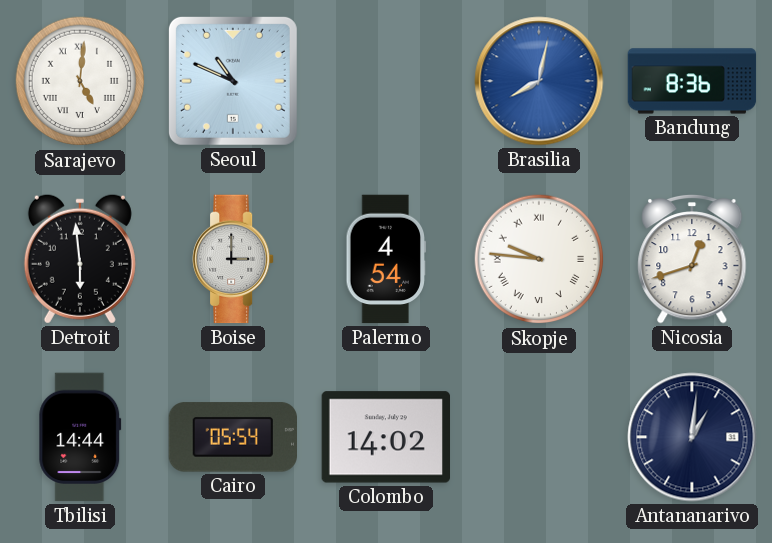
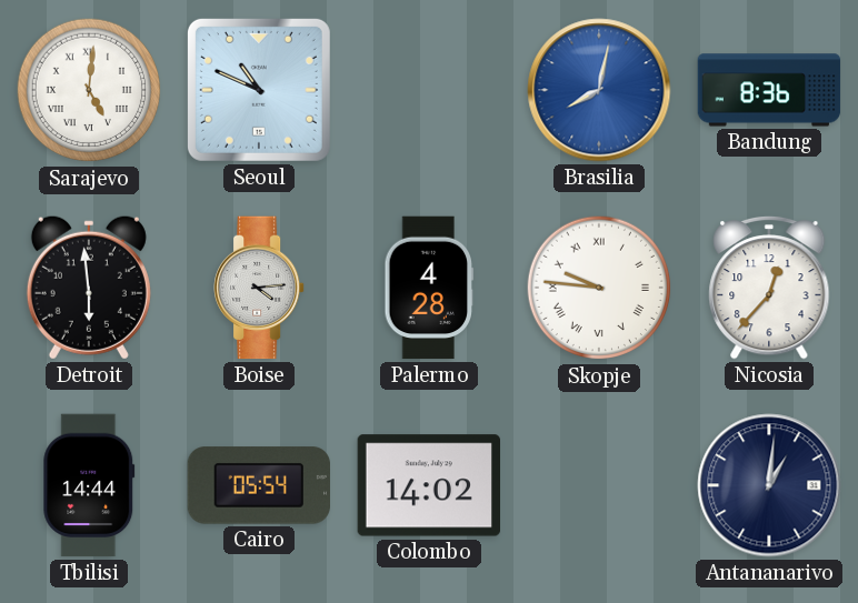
Boise: 3:00 -> 4:14 (260, 288)
Palermo: 4:54 -> 4:28 (429, 288)
Nicosia: 12:42 -> 12:37 (769, 288)
